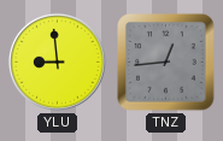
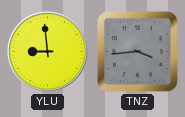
TNZ: 12:44 -> 3:44 (138, 52)
